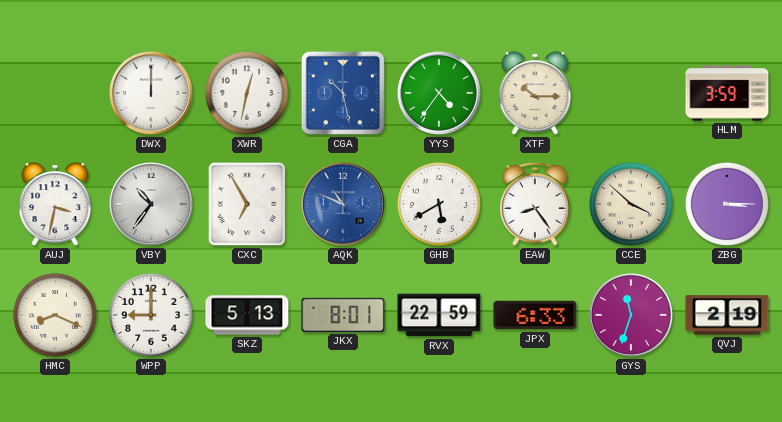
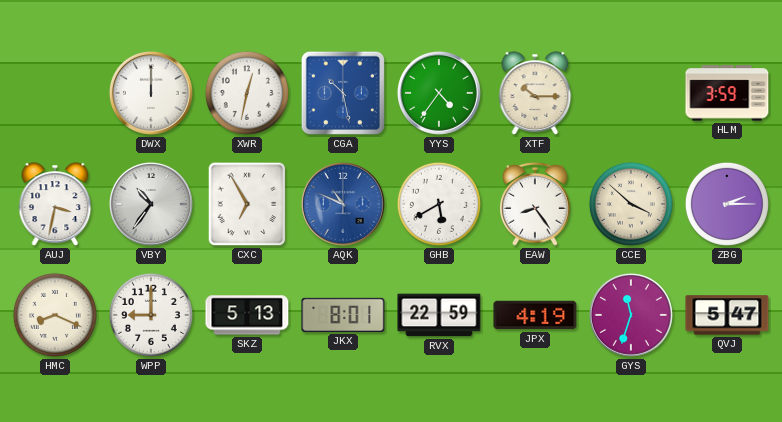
ZBG: 3:15 -> 2:15 (727, 204)
JPX: 6:33 -> 4:19 (535, 315)
QVJ: 2:19 -> 5:47 (727, 315)
